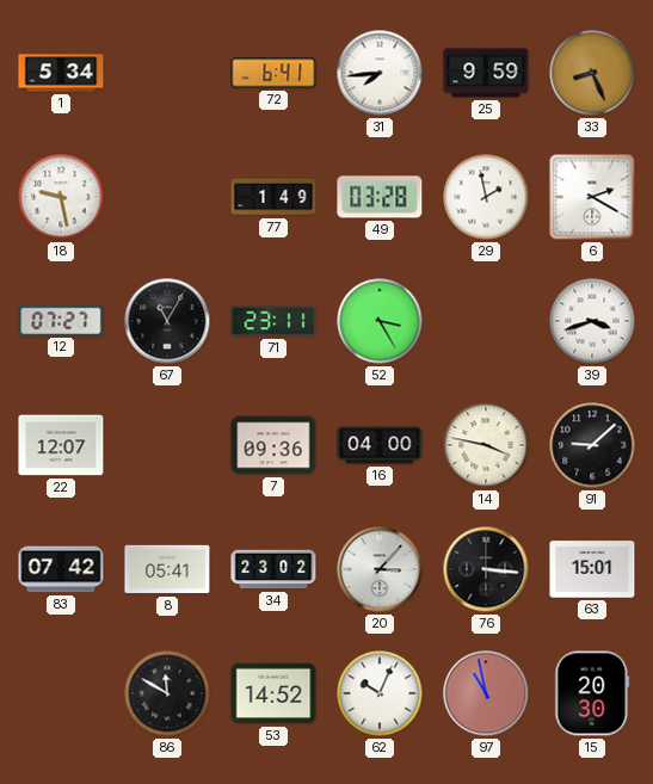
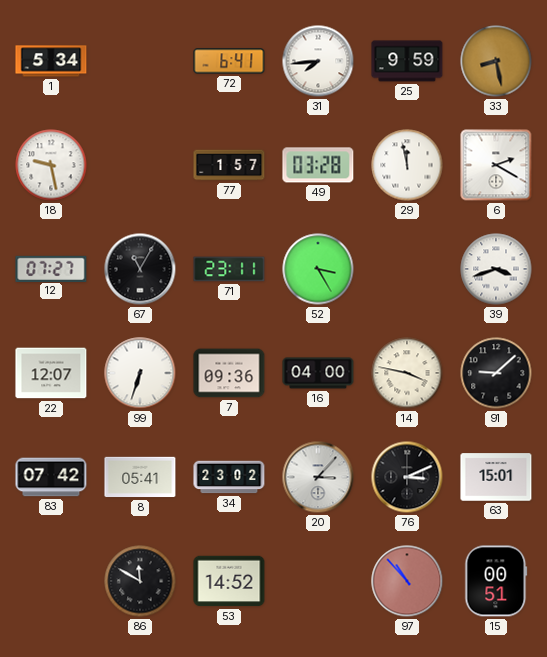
33: 8:26 -> 8:28 (496, 61)
77: 1:49 -> 1:57 (229, 165)
29: 1:58 -> 11:58 (407, 165)
99: none -> 6:33 (140, 373)
76: 3:16 -> 3:11 (407, 477)
62: 10:04 -> none (380, 693)
97: 10:58 -> 10:53 (407, 581)
15: 20:30 -> 00:51 (496, 581)
